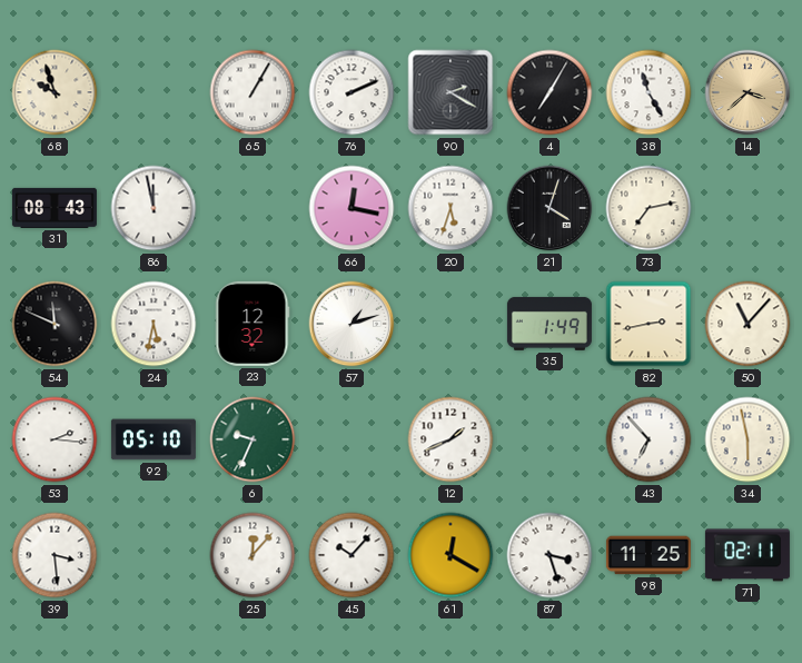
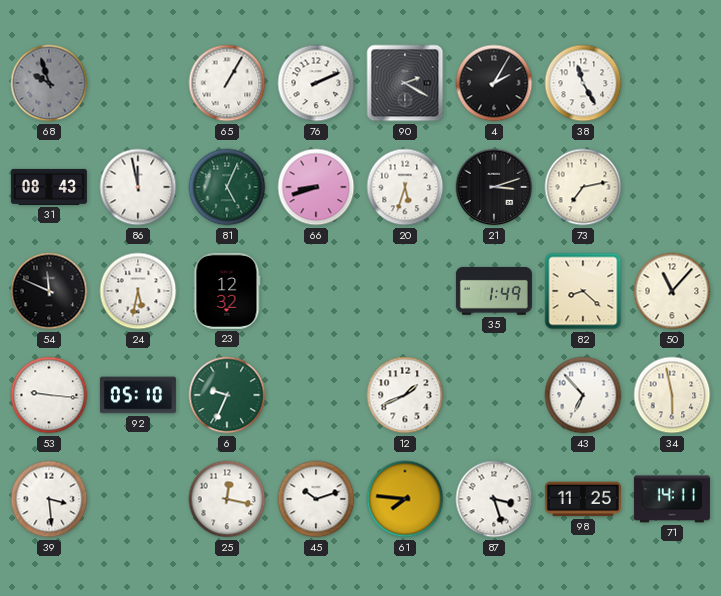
68 dial: cream -> grey (49, 83)
4: 7:05 -> 2:05 (494, 83)
14: 3:38 -> none (747, 92)
81: none -> 5:04 (227, 187)
66: 12:17 -> 8:42 (316, 187)
21: 4:03 -> 3:12 (494, 187)
57: 1:12 -> none (352, 324)
82: 2:43 -> 8:22 (583, 291)
53: 2:16 -> 9:16 (49, 395)
25: 12:07 -> 12:17 (227, 499)
45: 10:07 -> 10:12 (316, 499)
61: 12:20 -> 7:46 (405, 499)
71: 02:11 -> 14:11 (672, 499)
